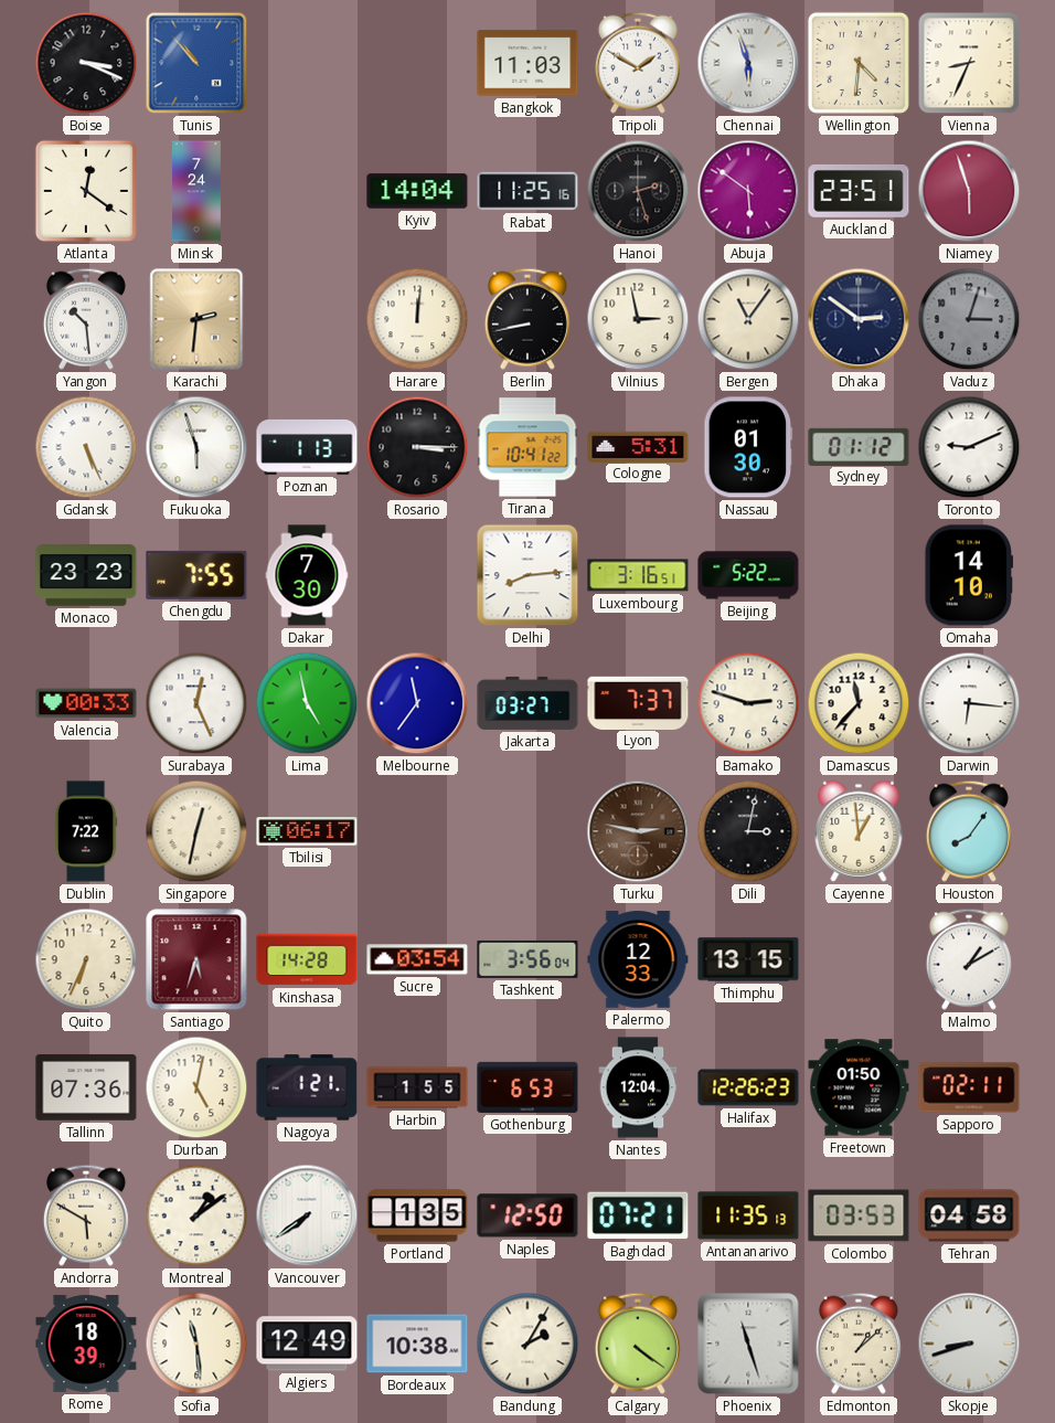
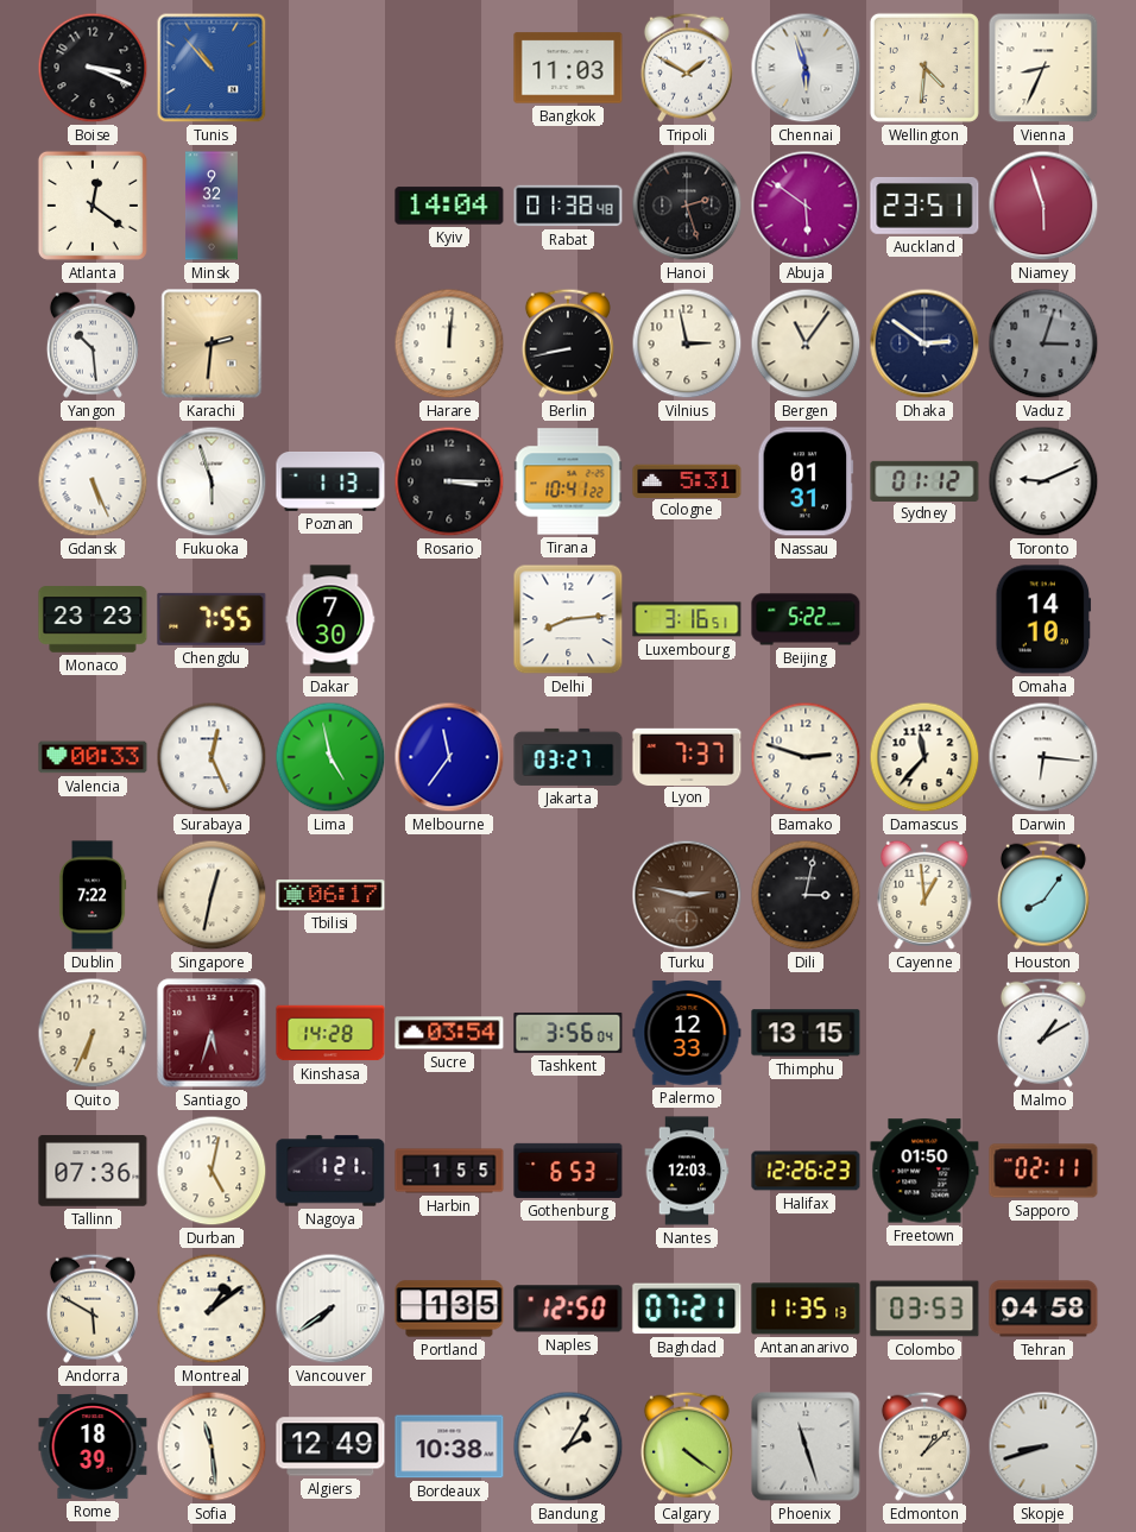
Minsk: 7:24 -> 9:32 (212, 206)
Rabat: 11:25 -> 01:38 (568, 206)
Nassau: 01:30 -> 01:31 (806, 481)
Nantes: 12:04 -> 12:03 (687, 1171)
